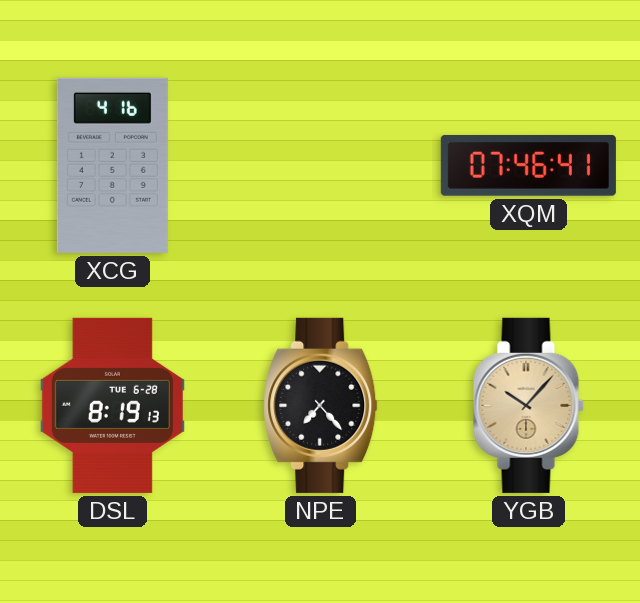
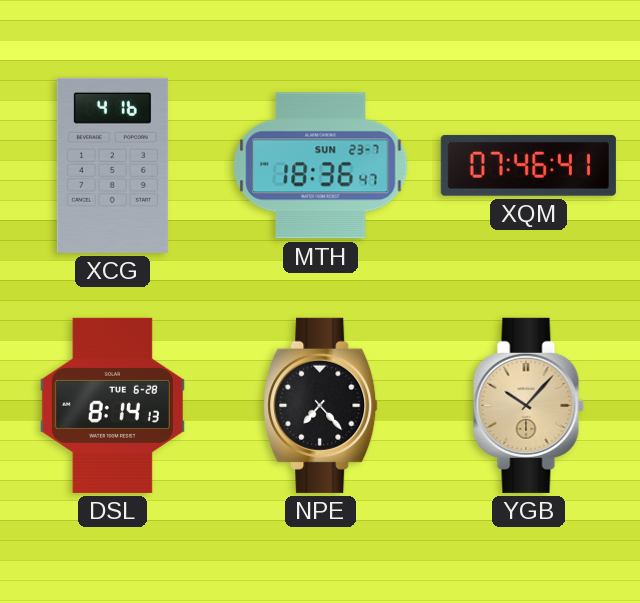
MTH: none -> 18:36 (321, 166)
DSL: 8:19 -> 8:14 (112, 405)
